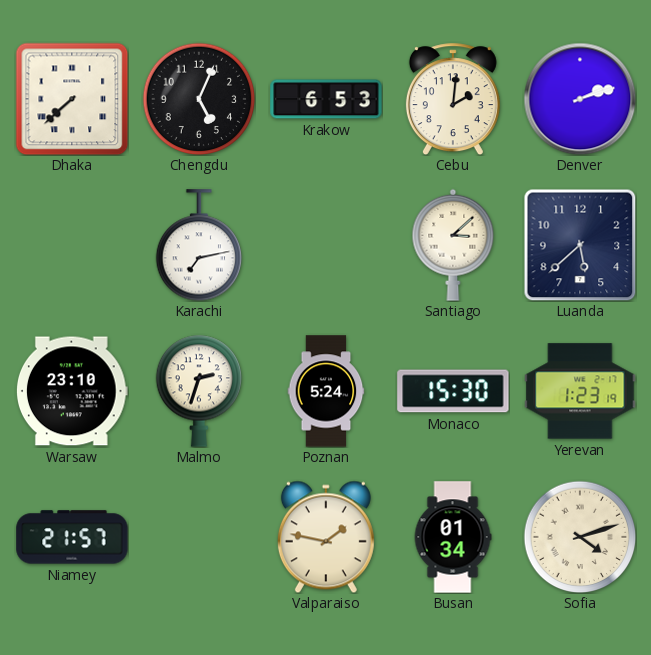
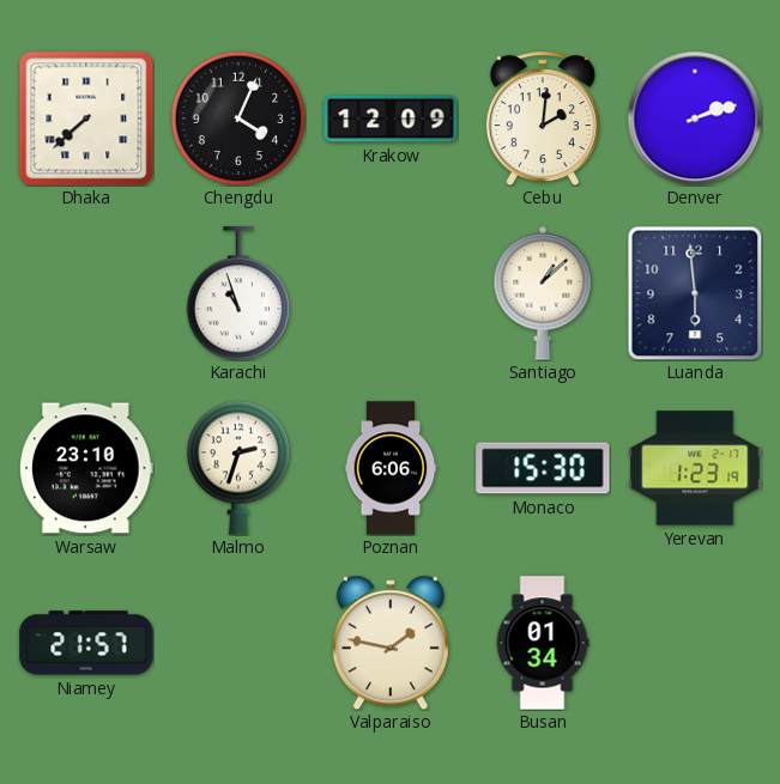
Chengdu: 5:04 -> 4:04 (238, 118)
Krakow: 6:53 -> 12:09 (391, 118)
Karachi: 7:13 -> 10:57 (238, 293)
Santiago: 3:08 -> 1:08 (543, 293)
Luanda: 5:38 -> 5:59 (695, 293)
Poznan: 5:24 -> 6:06 (391, 468)
Sofia: 4:12 -> none (580, 537)
